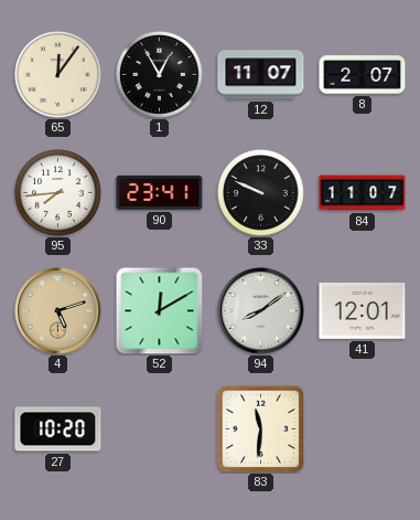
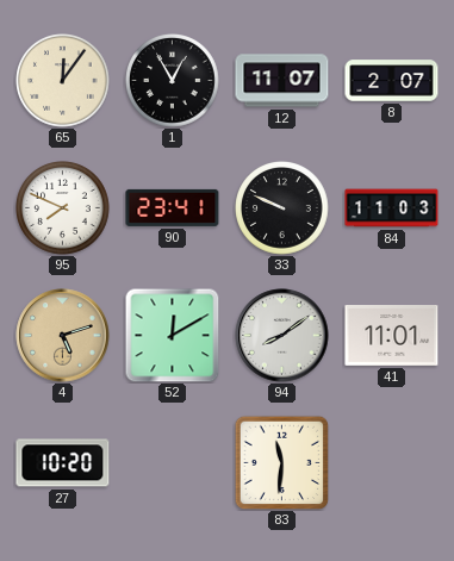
95: 7:44 -> 7:49 (63, 208)
84: 11:07 -> 11:03 (392, 208)
41: 12:01 -> 11:01 (392, 336)
